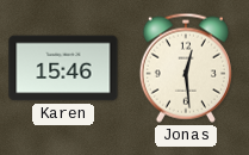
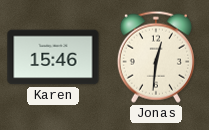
Jonas: 12:29 -> 12:31 (156, 57)
